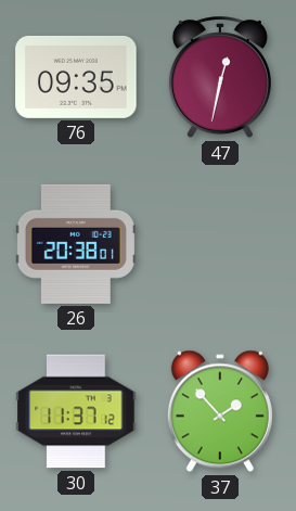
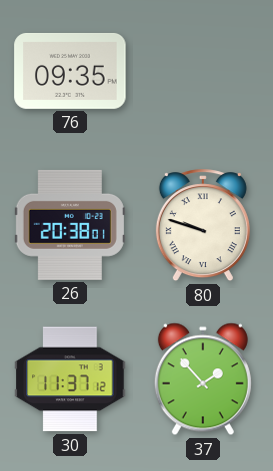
47: 12:32 -> none (220, 78)
80: none -> 9:48 (203, 226)
